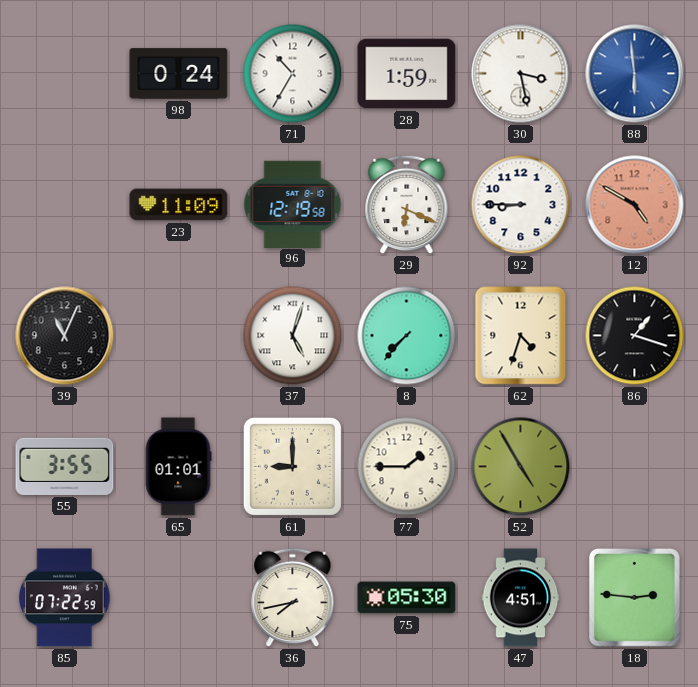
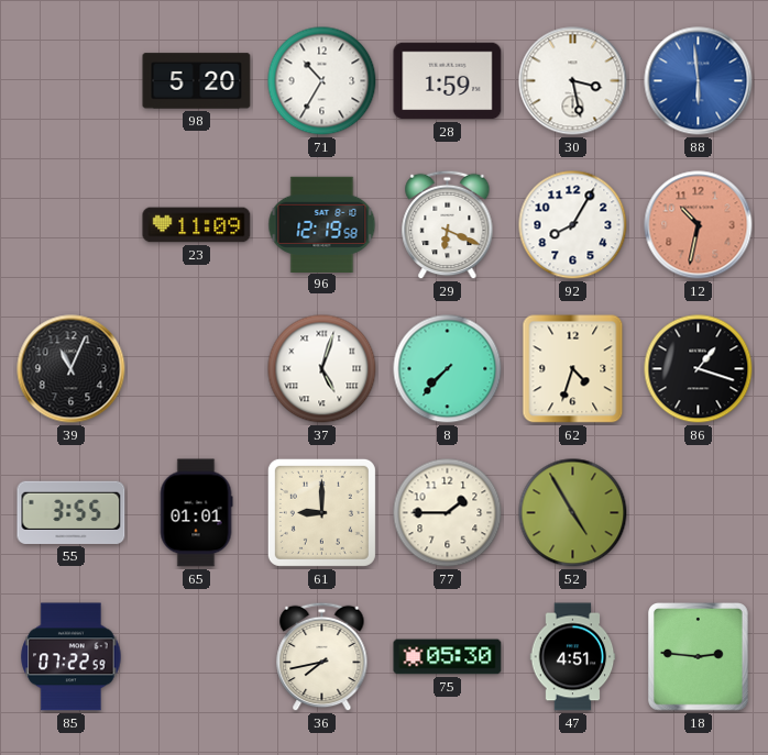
98: 0:24 -> 5:20 (197, 81)
92: 8:45 -> 8:05 (573, 225)
12: 4:50 -> 10:32 (699, 225)
